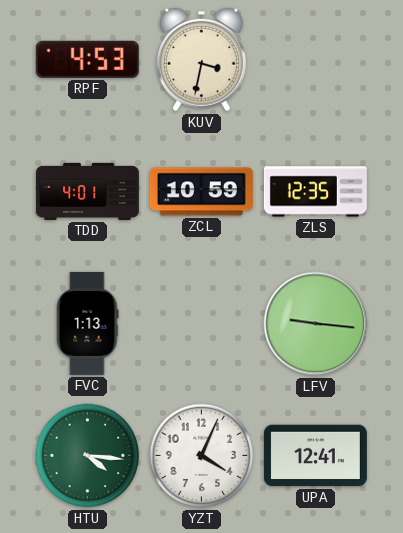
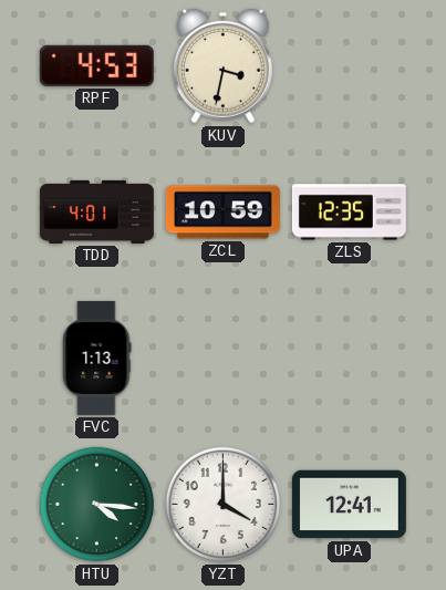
LFV: 9:16 -> none (316, 324)
YZT: 4:04 -> 4:00 (224, 505)
